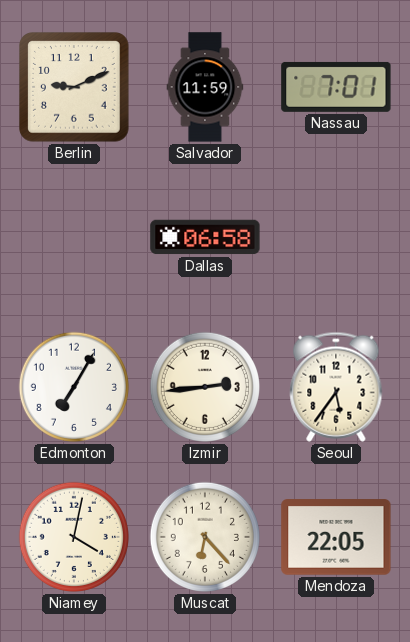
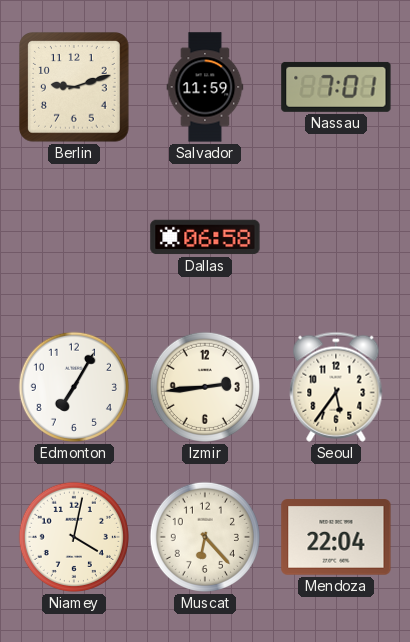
Berlin: 9:11 -> 9:12 (75, 88)
Mendoza: 22:05 -> 22:04 (336, 537)
